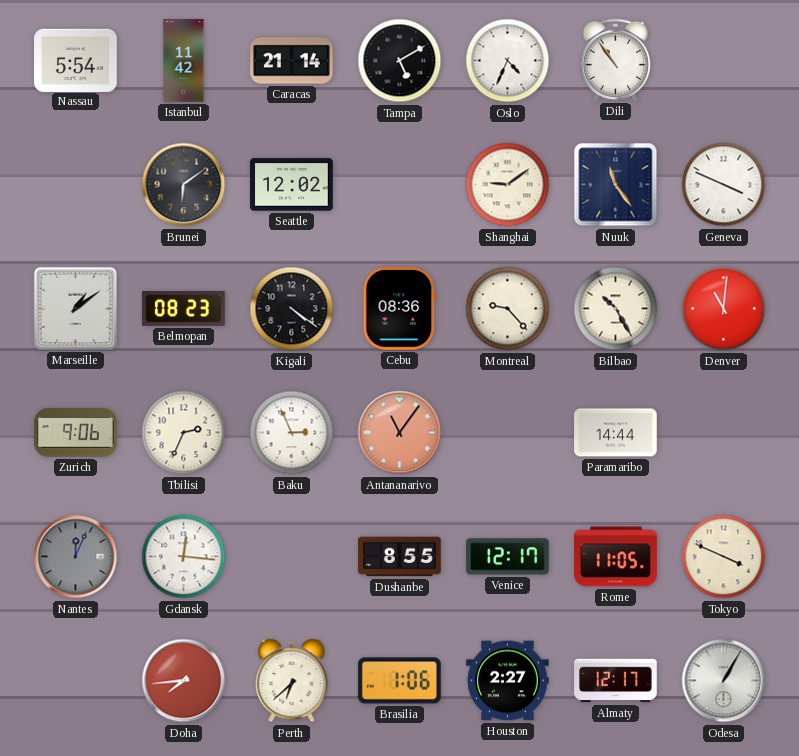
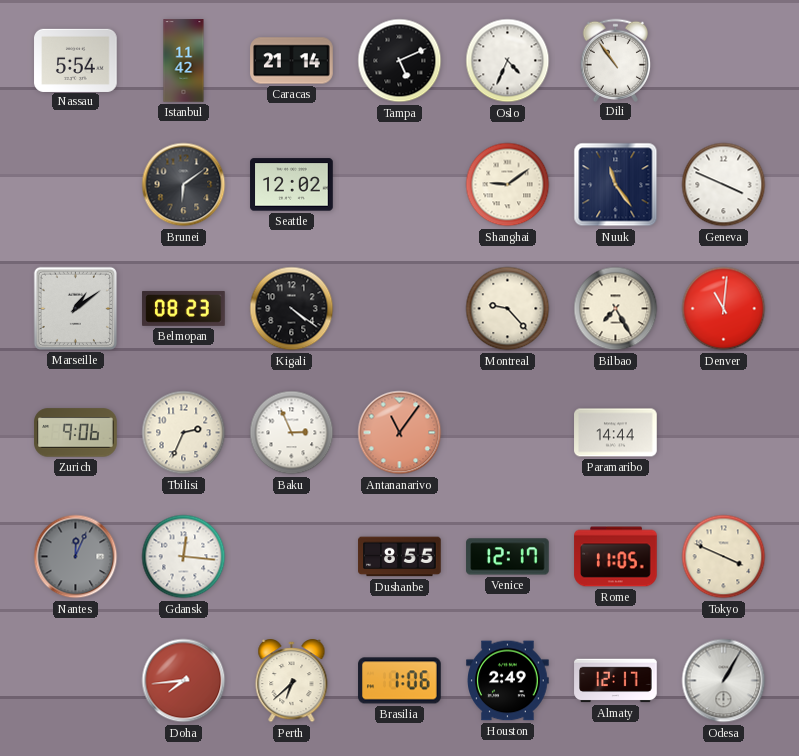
Tampa: 5:10 -> 5:11 (400, 61)
Cebu: 08:36 -> none (400, 309)
Bilbao: 10:25 -> 7:25 (616, 309)
Houston: 2:27 -> 2:49 (508, 681)
